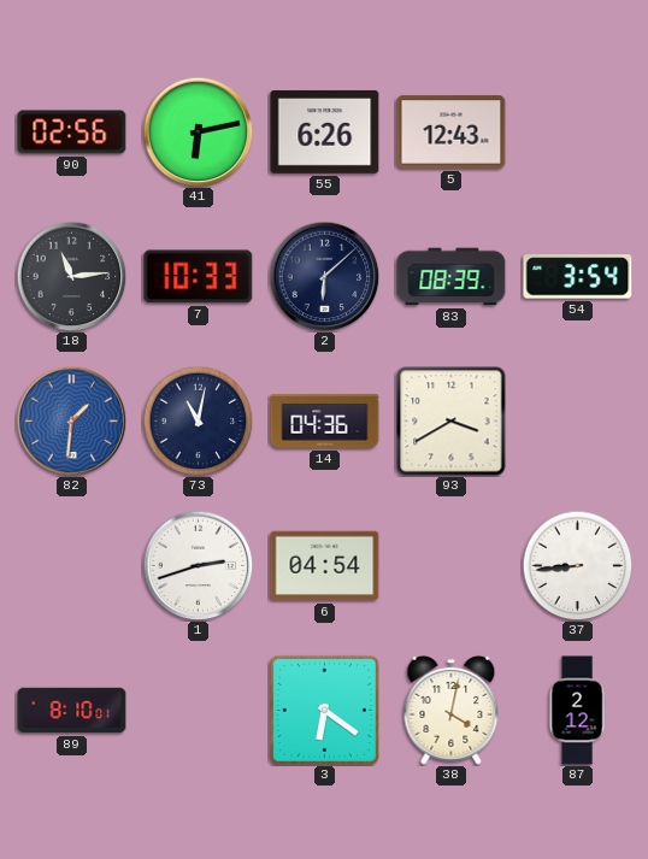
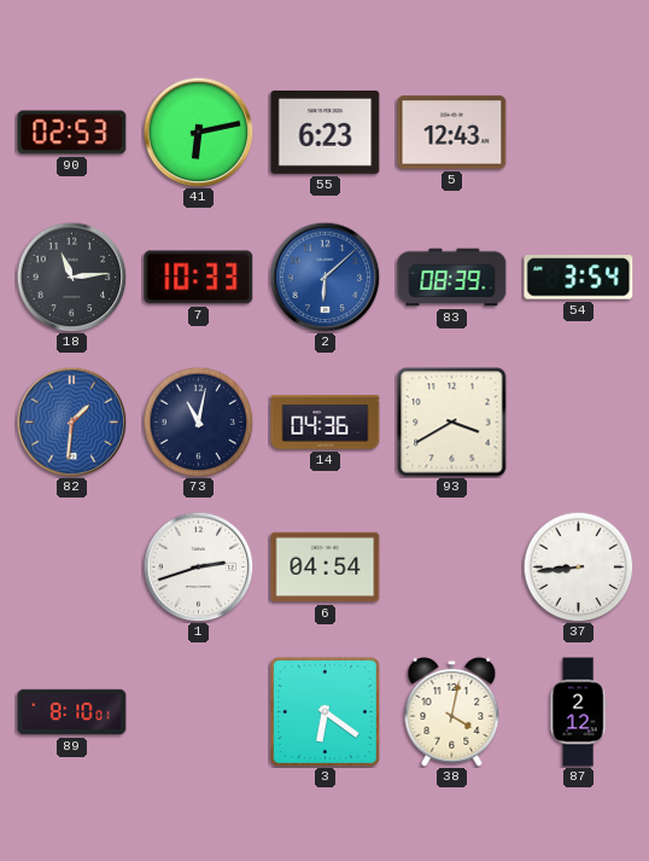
90: 02:56 -> 02:53 (72, 133)
55: 6:26 -> 6:23 (326, 132)
2 dial: navy -> blue (324, 277)
